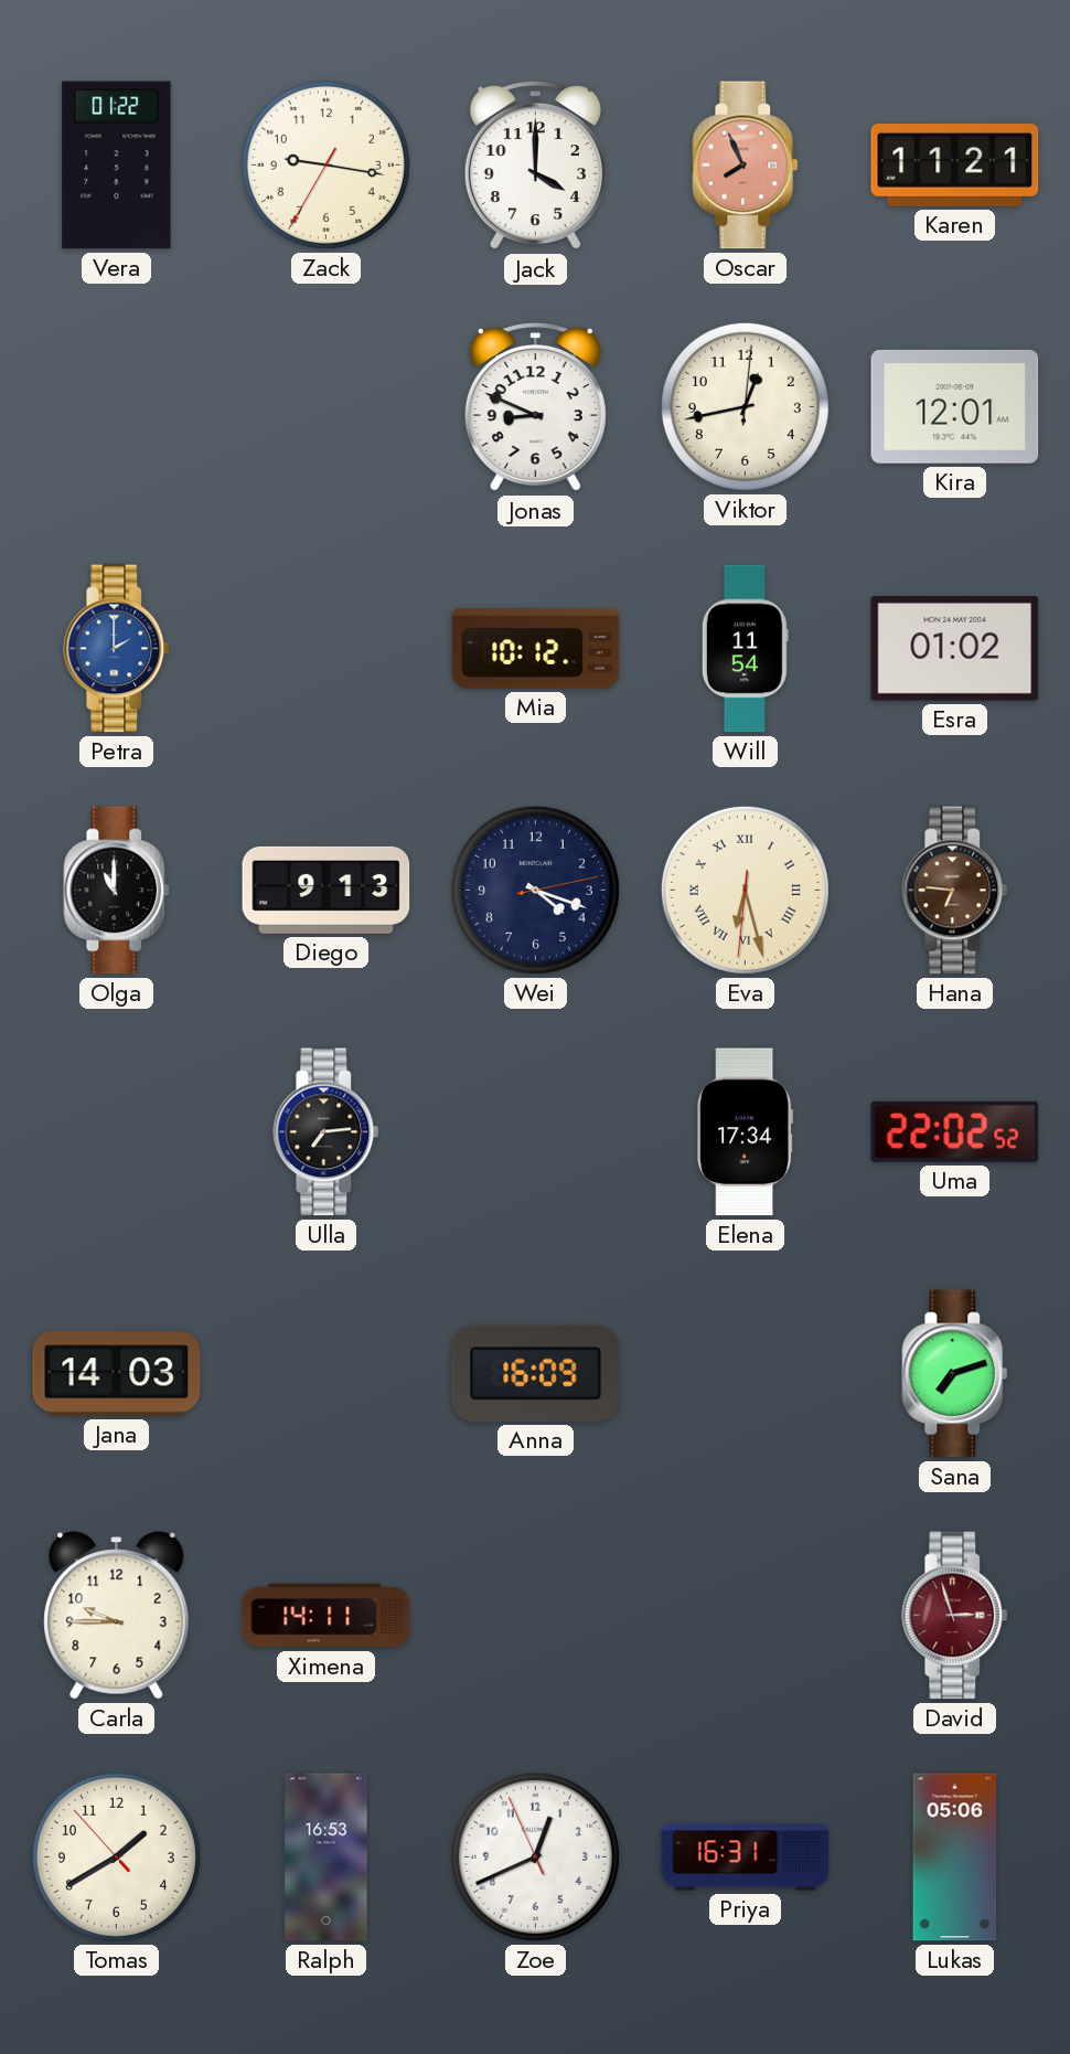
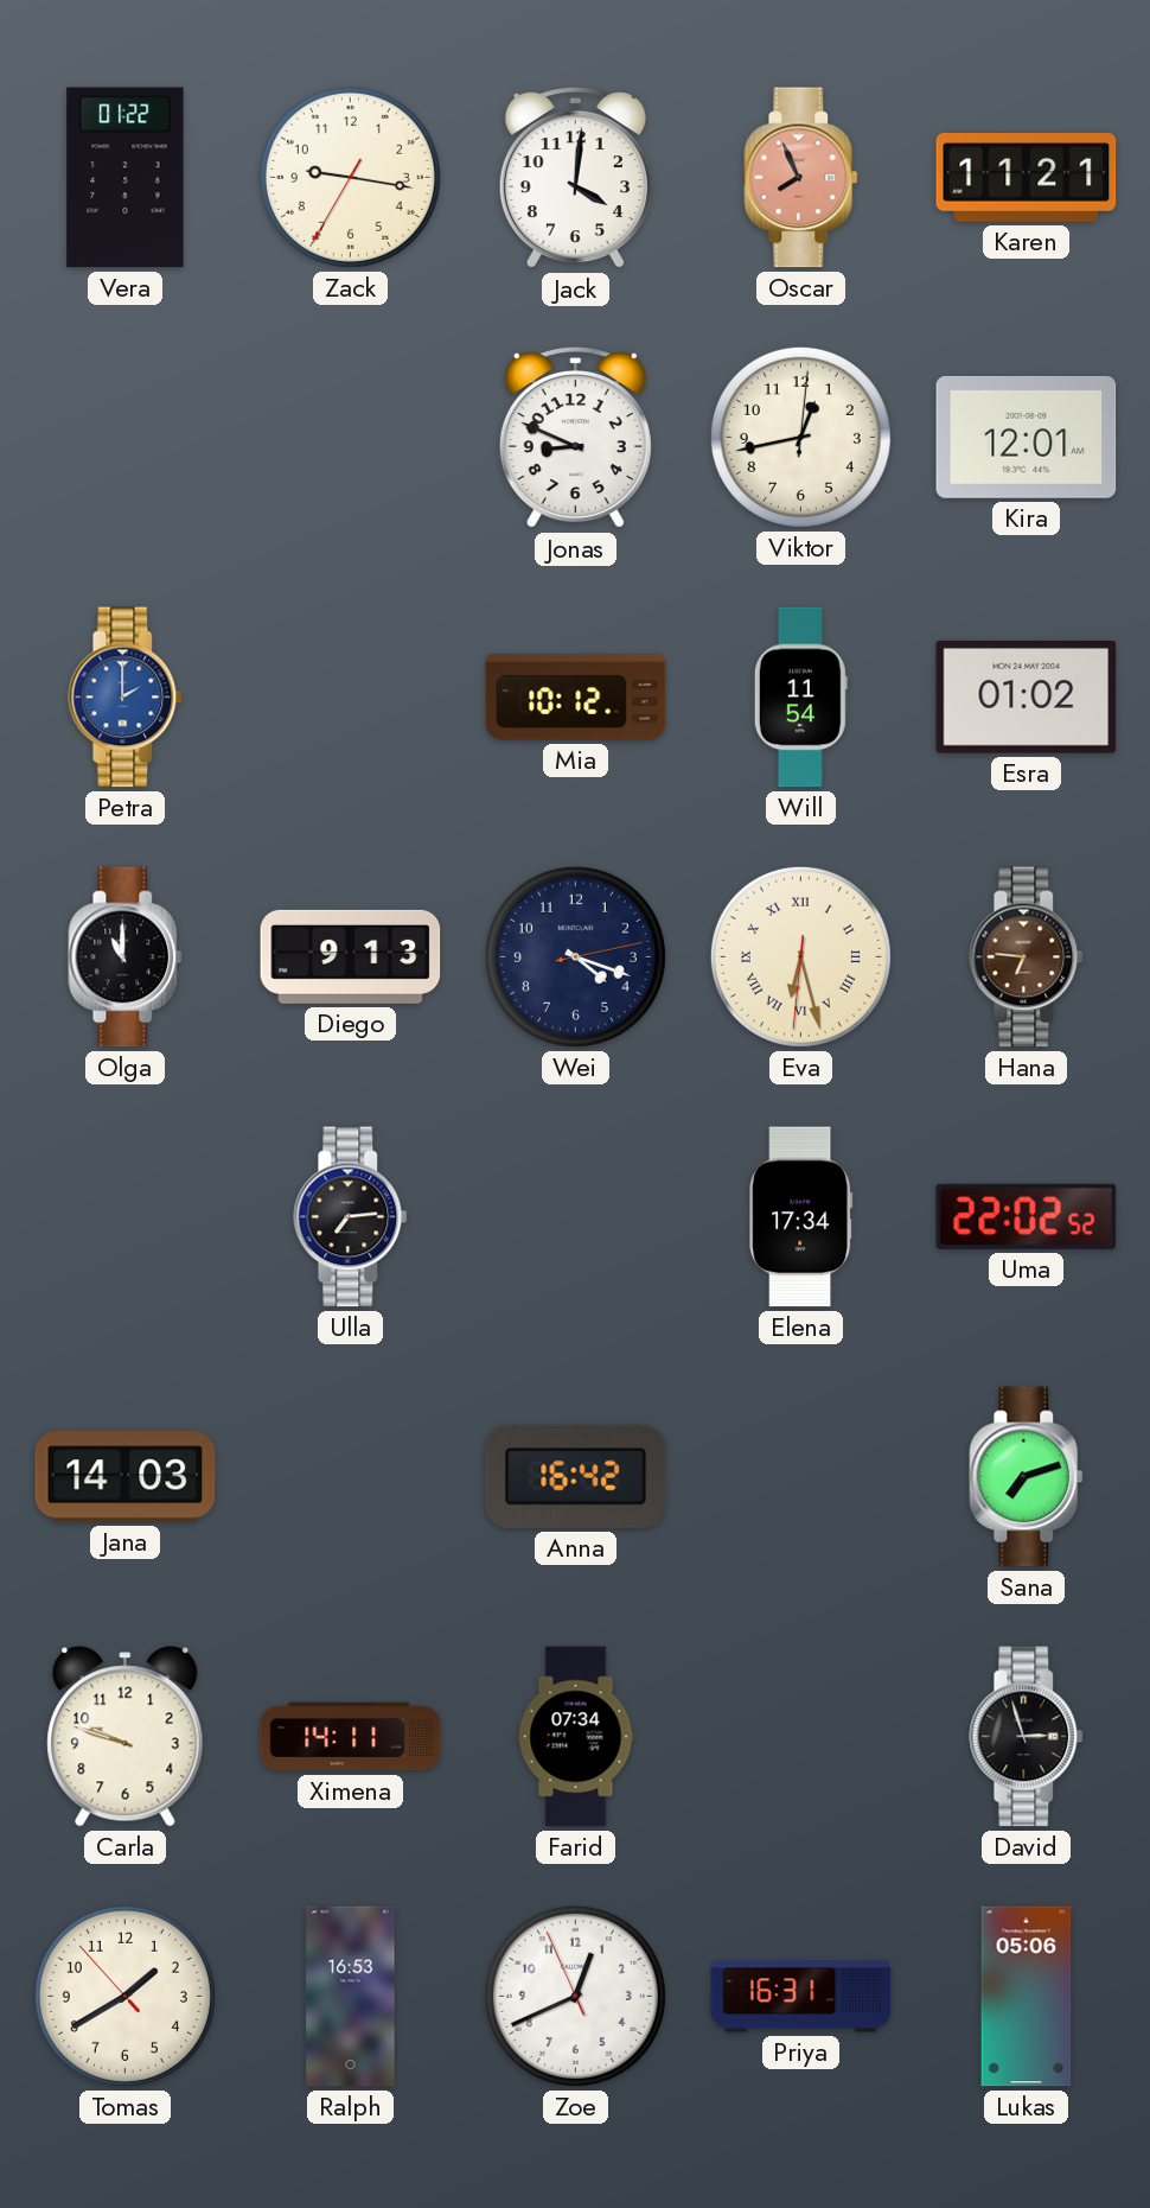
Jack: 4:00 -> 4:01 (575, 178)
Anna: 16:09 -> 16:42 (576, 1476)
Carla: 9:45 -> 9:48 (126, 1737)
Farid: none -> 07:34 (576, 1737)
David dial: burgundy -> black (1027, 1737)
